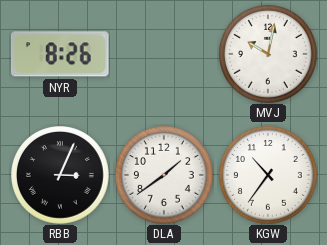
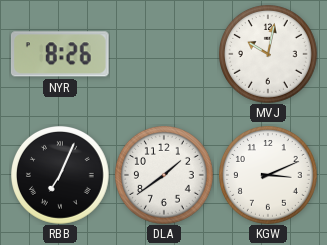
RBB: 3:04 -> 7:04 (61, 176)
KGW: 10:36 -> 3:11 (269, 176)
